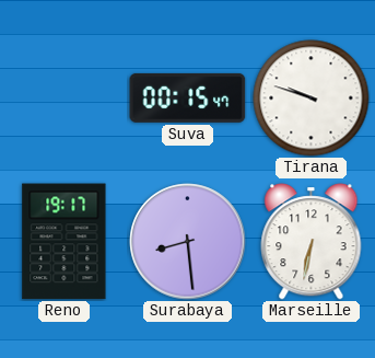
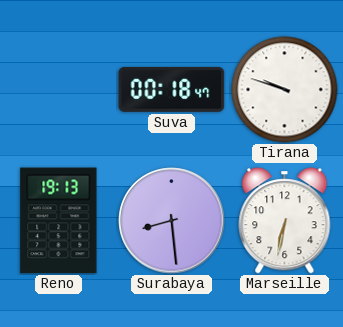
Suva: 00:15 -> 00:18 (172, 89)
Reno: 19:17 -> 19:13 (59, 221)
